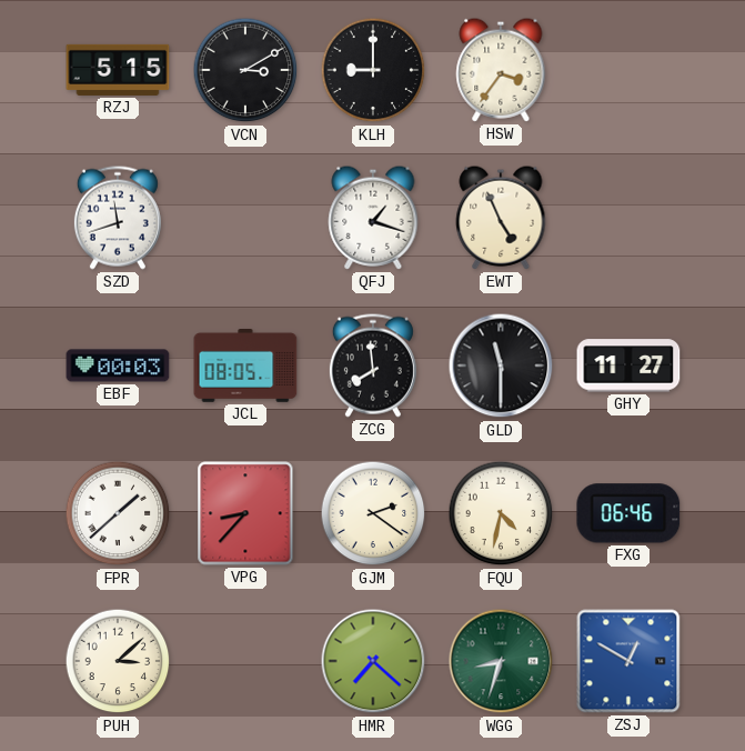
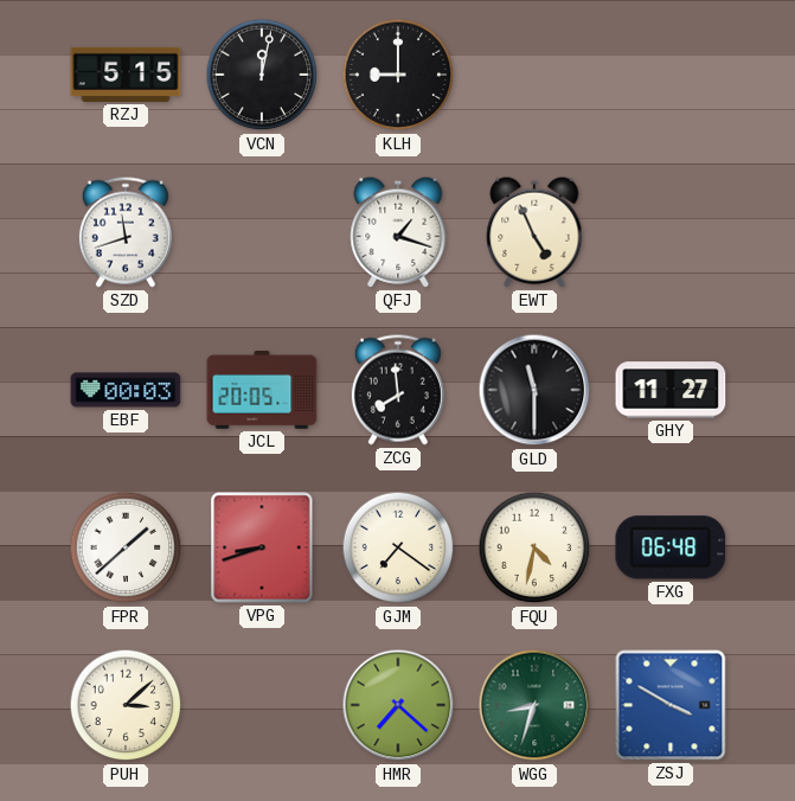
VCN: 3:10 -> 12:02 (262, 75)
HSW: 3:36 -> none (501, 70)
JCL: 08:05 -> 20:05 (262, 391)
VPG: 8:37 -> 8:42 (262, 547)
GJM: 2:21 -> 7:21 (398, 547)
FXG: 06:46 -> 06:48 (671, 547)
ZSJ: 12:50 -> 3:50 (671, 705)
